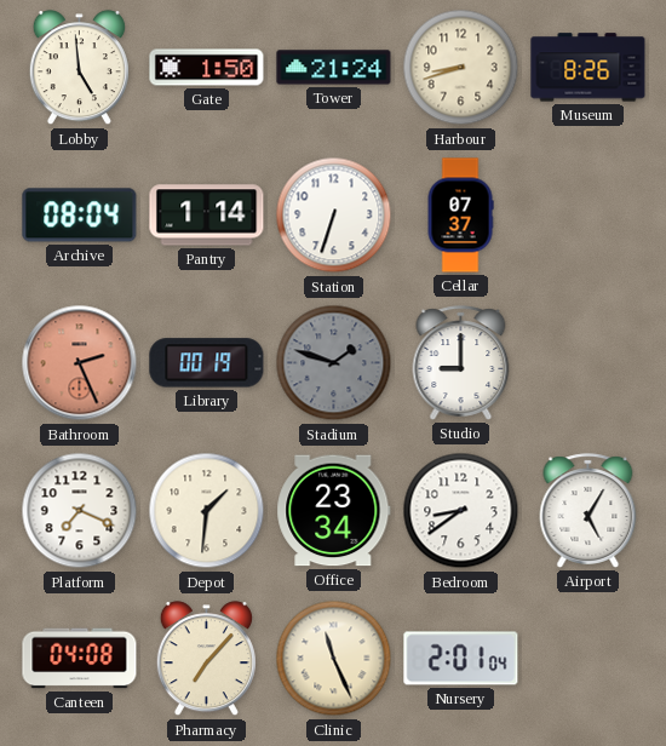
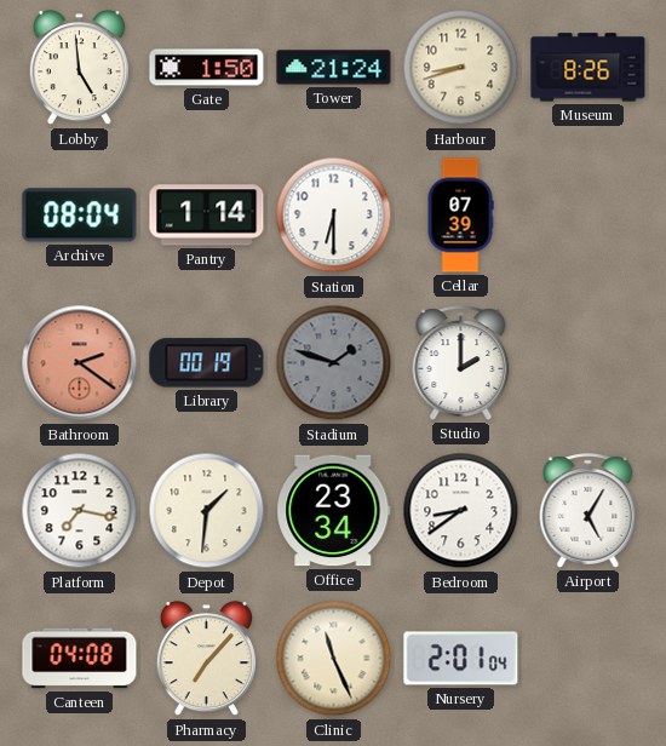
Station: 6:33 -> 6:30 (334, 216)
Cellar: 07:37 -> 07:39 (460, 216)
Bathroom: 2:26 -> 2:21 (80, 363)
Studio: 9:00 -> 2:00 (461, 363)
Platform: 7:19 -> 7:17 (80, 511)
